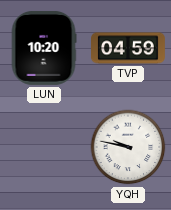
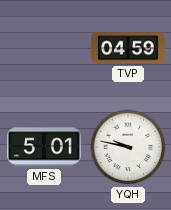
LUN: 10:20 -> none (44, 48)
MFS: none -> 5:01 (44, 147)
